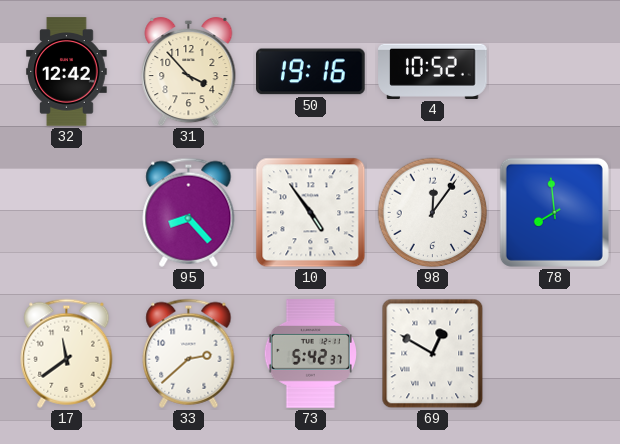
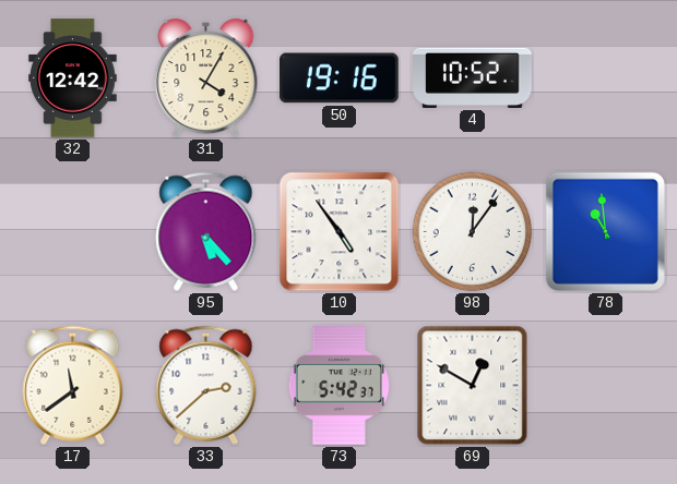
31: 3:53 -> 4:05 (206, 78)
95: 8:23 -> 5:23 (206, 231)
78: 7:59 -> 10:59 (605, 231)
